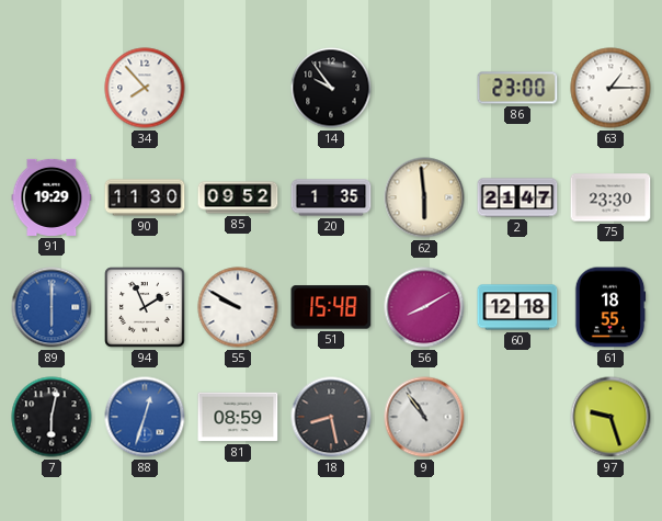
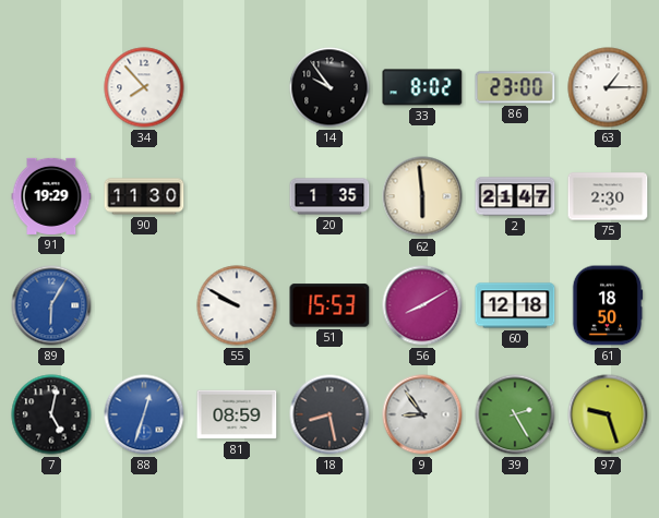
33: none -> 8:02 (422, 87)
85: 09:52 -> none (238, 197)
75: 23:30 -> 2:30 (608, 196)
89: 6:00 -> 6:05 (51, 305)
94: 1:56 -> none (145, 307)
51: 15:48 -> 15:53 (329, 305)
61: 18:55 -> 18:50 (608, 305)
7: 6:02 -> 5:02 (51, 414)
9: 10:54 -> 8:54 (422, 414)
39: none -> 2:25 (515, 414)
